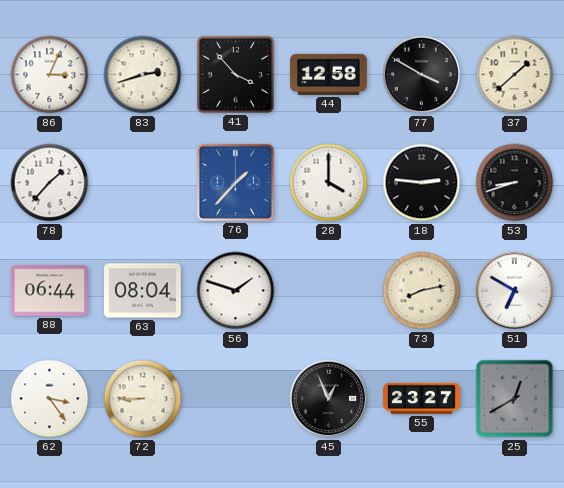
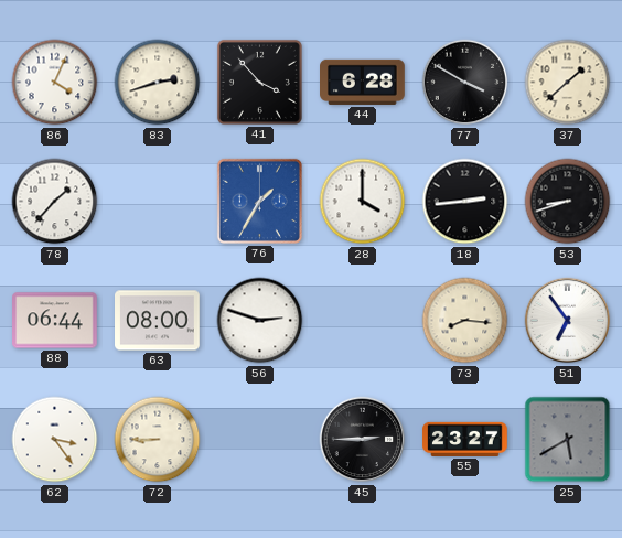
86: 3:04 -> 4:04 (55, 83)
44: 12:58 -> 6:28 (363, 82)
76: 1:37 -> 1:35 (259, 201)
18: 2:46 -> 2:44 (465, 202)
63: 08:04 -> 08:00 (158, 321)
56: 1:48 -> 2:48 (260, 321)
73: 8:13 -> 8:16 (465, 321)
51: 6:50 -> 6:54 (568, 321)
45: 12:56 -> 2:45 (363, 440)
25: 12:40 -> 5:40 (568, 440)
